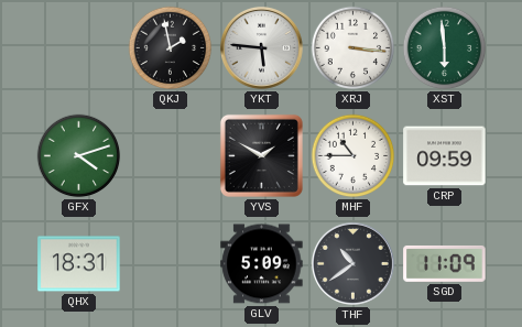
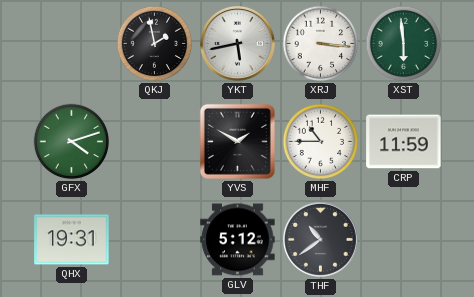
YKT: 5:46 -> 5:43 (237, 43)
CRP: 09:59 -> 11:59 (404, 142)
QHX: 18:31 -> 19:31 (72, 240)
GLV: 5:09 -> 5:12 (238, 240)
SGD: 11:09 -> none (445, 264)
